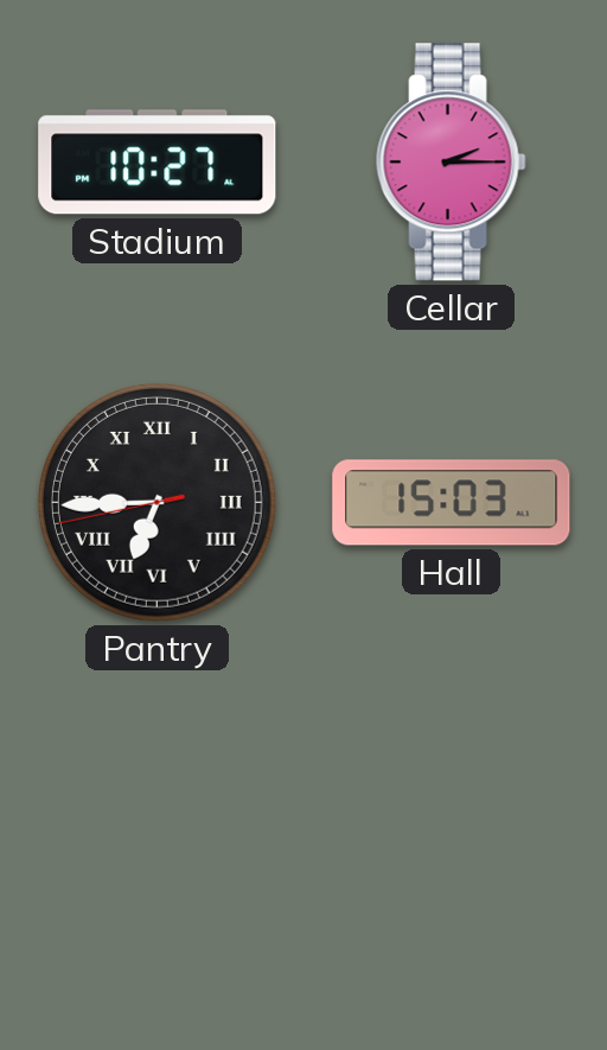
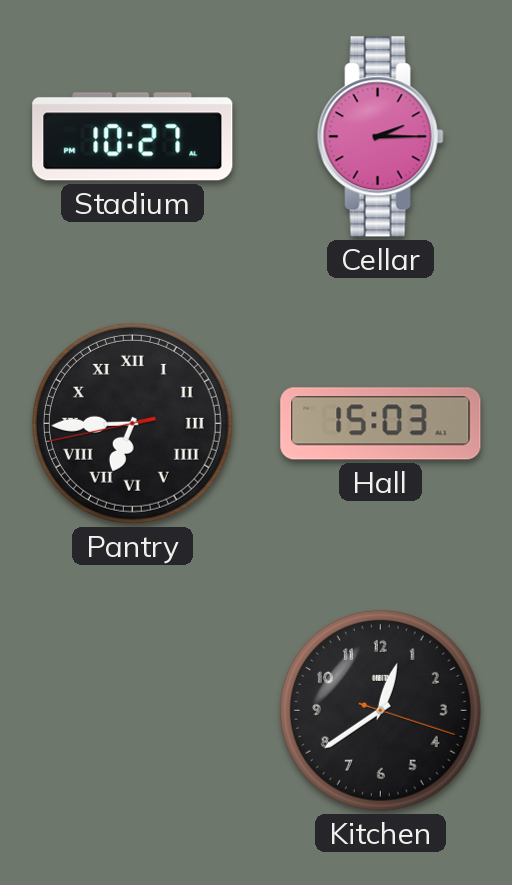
Kitchen: none -> 12:39 (380, 710)
